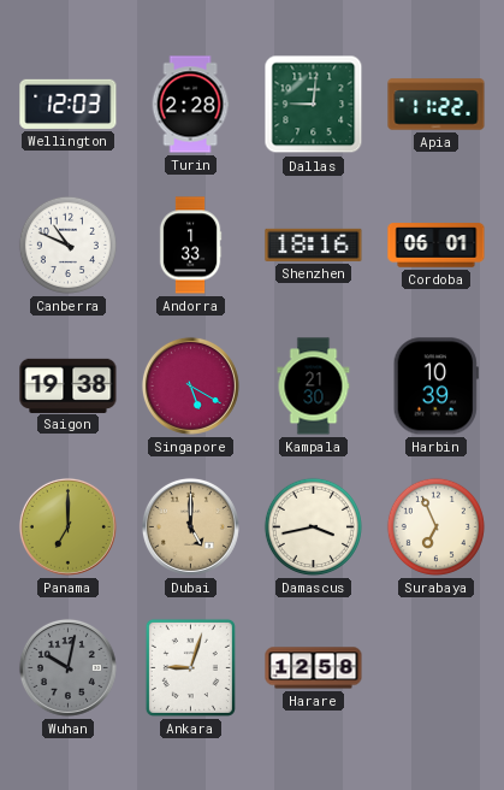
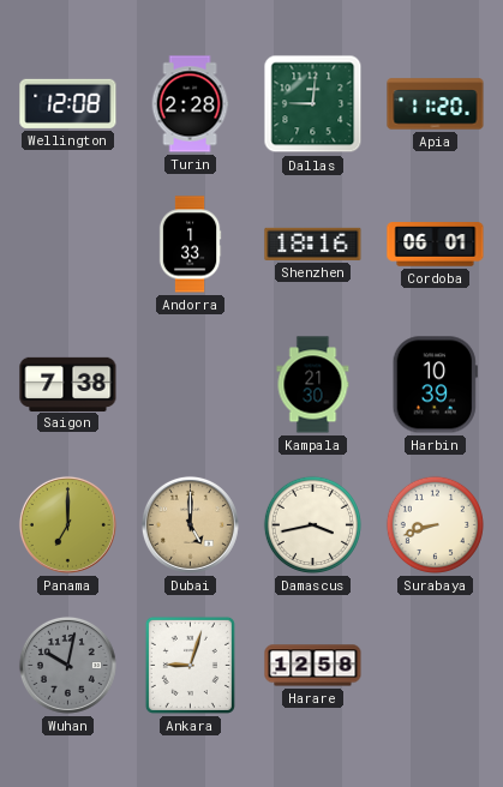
Wellington: 12:03 -> 12:08 (68, 103)
Apia: 11:22 -> 11:20 (436, 104)
Canberra: 10:49 -> none (67, 244)
Saigon: 19:38 -> 7:38 (68, 384)
Singapore: 5:20 -> none (190, 385)
Surabaya: 6:56 -> 8:42 (435, 524)
